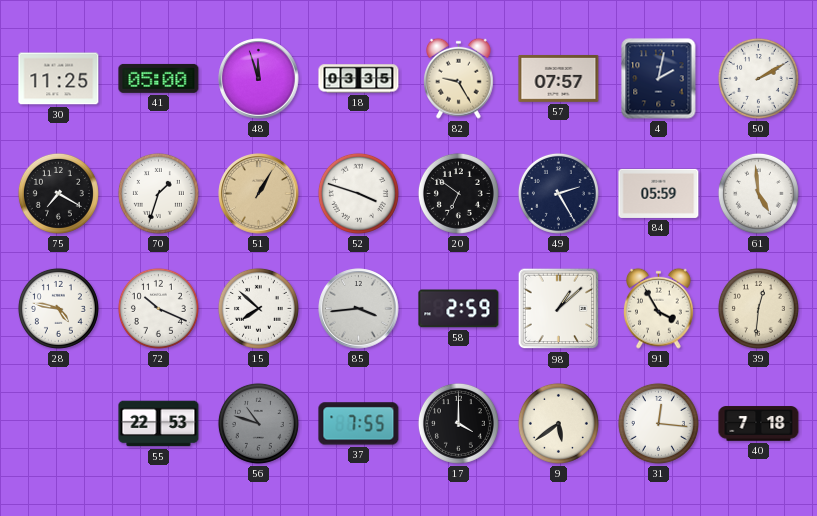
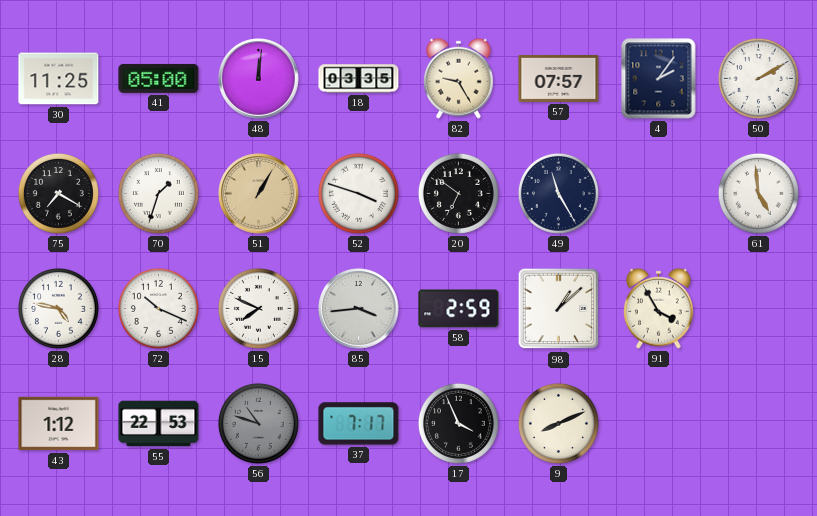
48: 11:57 -> 12:01 (259, 79)
4: 2:02 -> 2:06 (659, 79)
49: 2:25 -> 11:25 (558, 193)
84: 05:59 -> none (659, 193)
15: 7:52 -> 7:49 (258, 308)
39: 12:31 -> none (758, 308)
43: none -> 1:12 (59, 424)
37: 7:55 -> 7:17 (359, 424)
17: 4:00 -> 3:56 (458, 423)
9: 5:39 -> 8:11 (558, 423)
31: 12:16 -> none (658, 423)
40: 7:18 -> none (759, 424)
